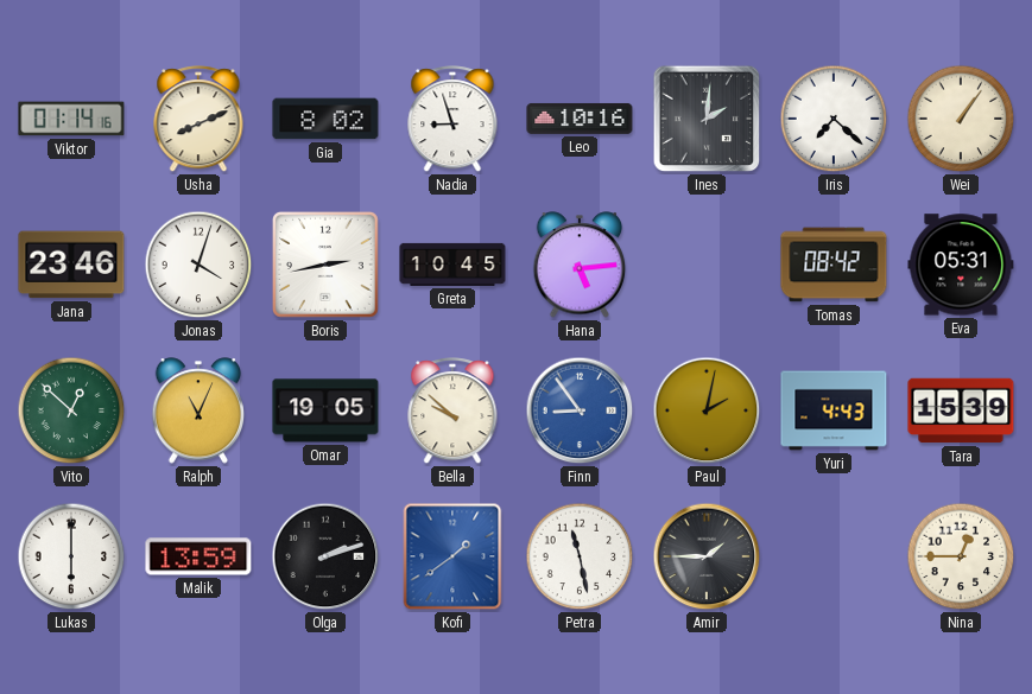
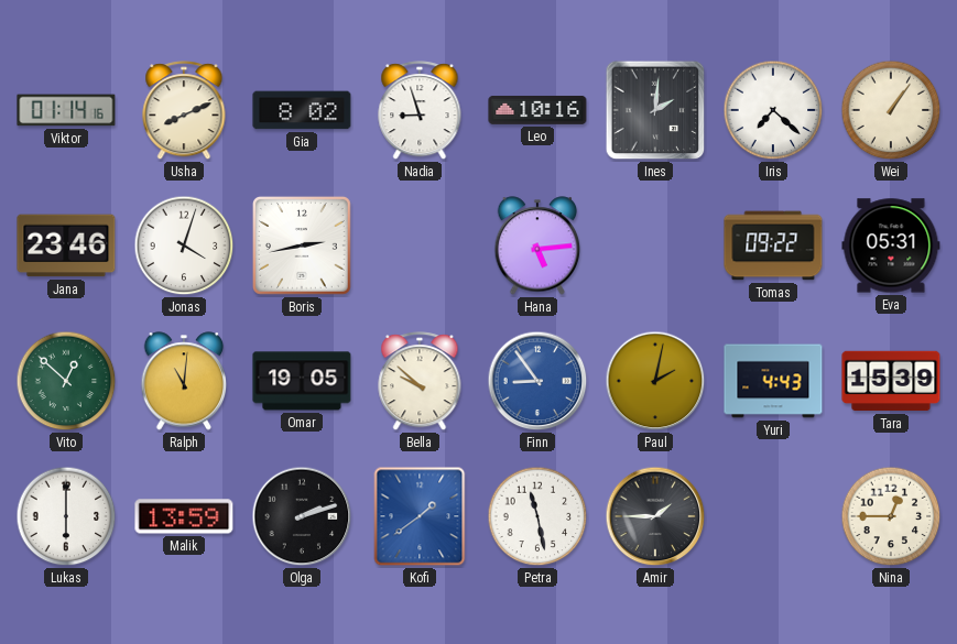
Greta: 10:45 -> none (452, 265)
Tomas: 08:42 -> 09:22 (773, 245)
Ralph: 11:04 -> 11:01 (184, 381)
